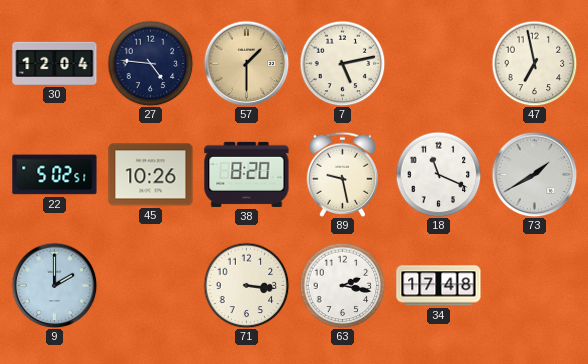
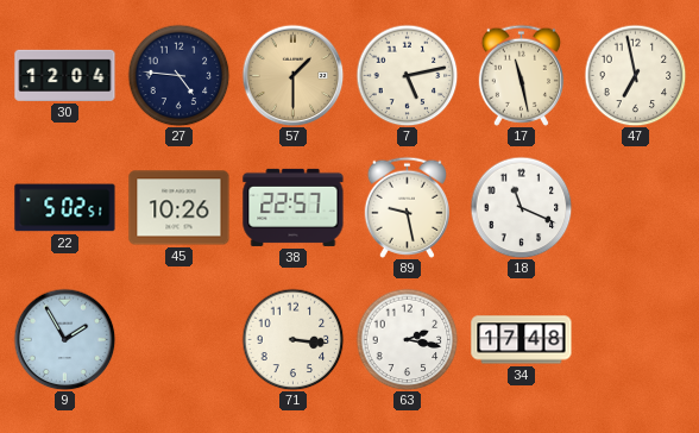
17: none -> 11:28 (521, 75)
38: 8:20 -> 22:57 (294, 207)
73: 1:40 -> none (534, 174)
9: 2:00 -> 1:55 (64, 339)
